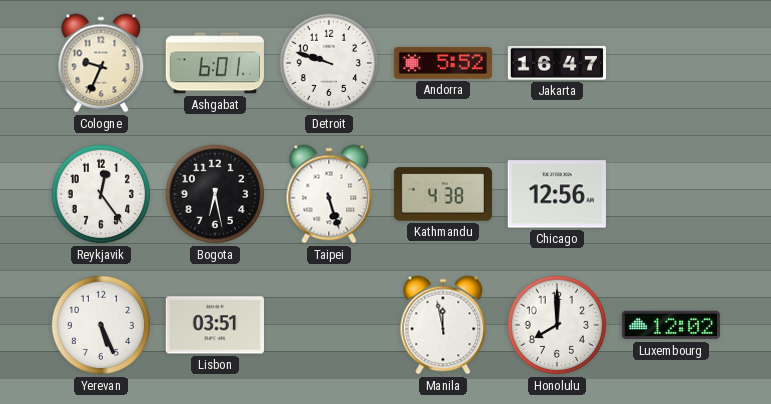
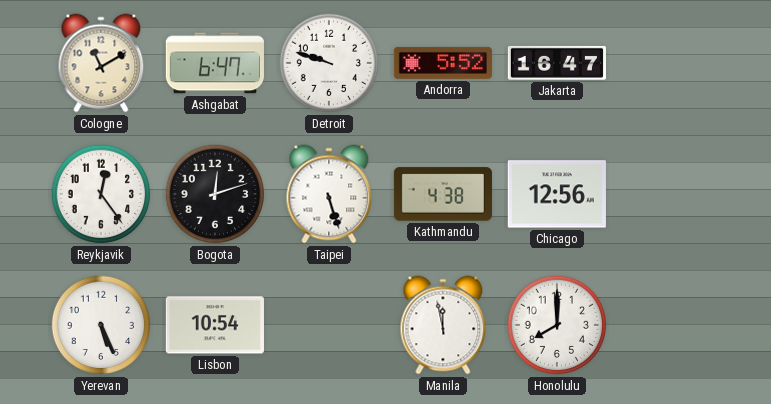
Cologne: 9:34 -> 11:10 (101, 63)
Ashgabat: 6:01 -> 6:47 (215, 63)
Bogota: 6:28 -> 12:12 (215, 194)
Lisbon: 03:51 -> 10:54 (215, 325)
Luxembourg: 12:02 -> none (671, 325)
